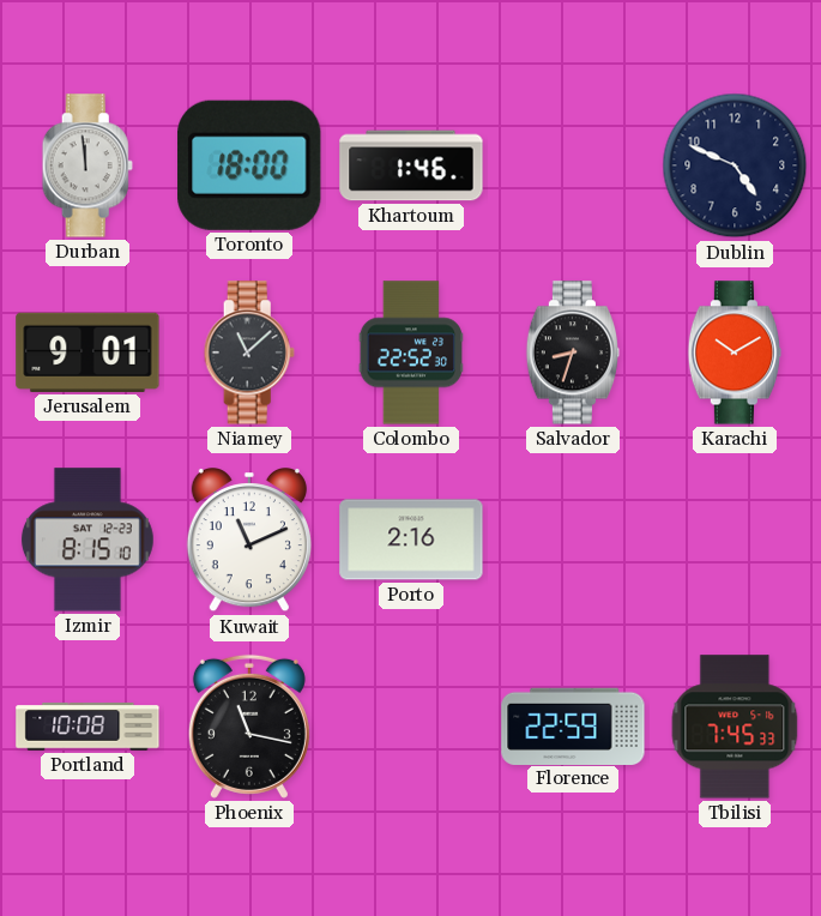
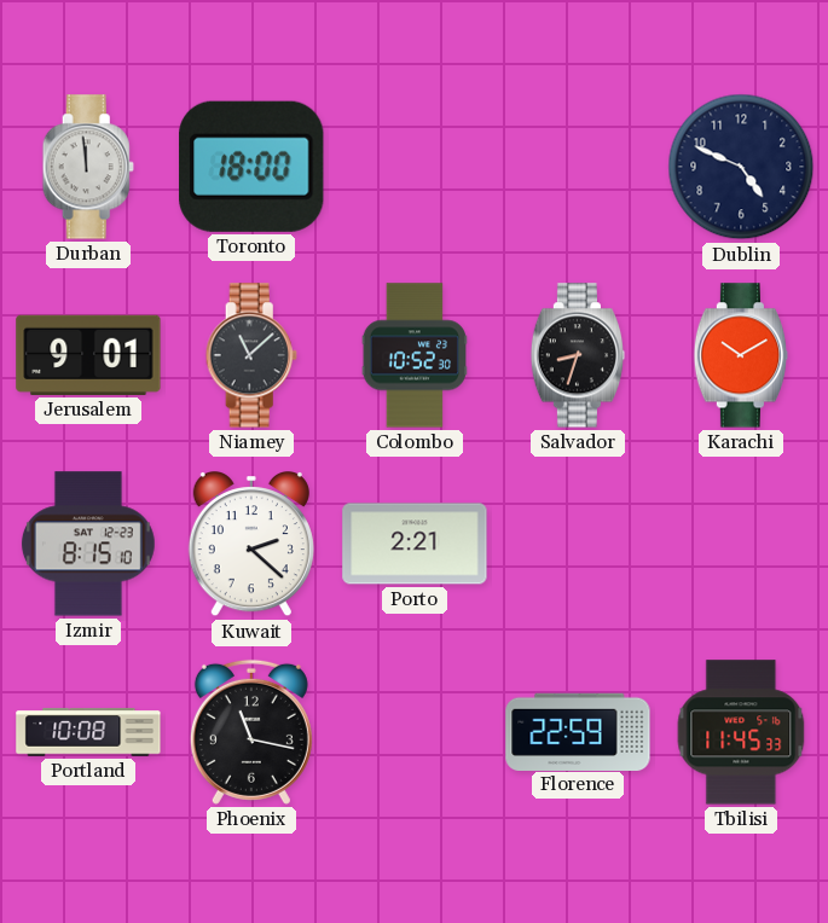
Khartoum: 1:46 -> none (411, 165)
Colombo: 22:52 -> 10:52 (413, 355)
Kuwait: 11:11 -> 2:22 (251, 545)
Porto: 2:16 -> 2:21 (415, 544)
Tbilisi: 7:45 -> 11:45 (741, 732)
